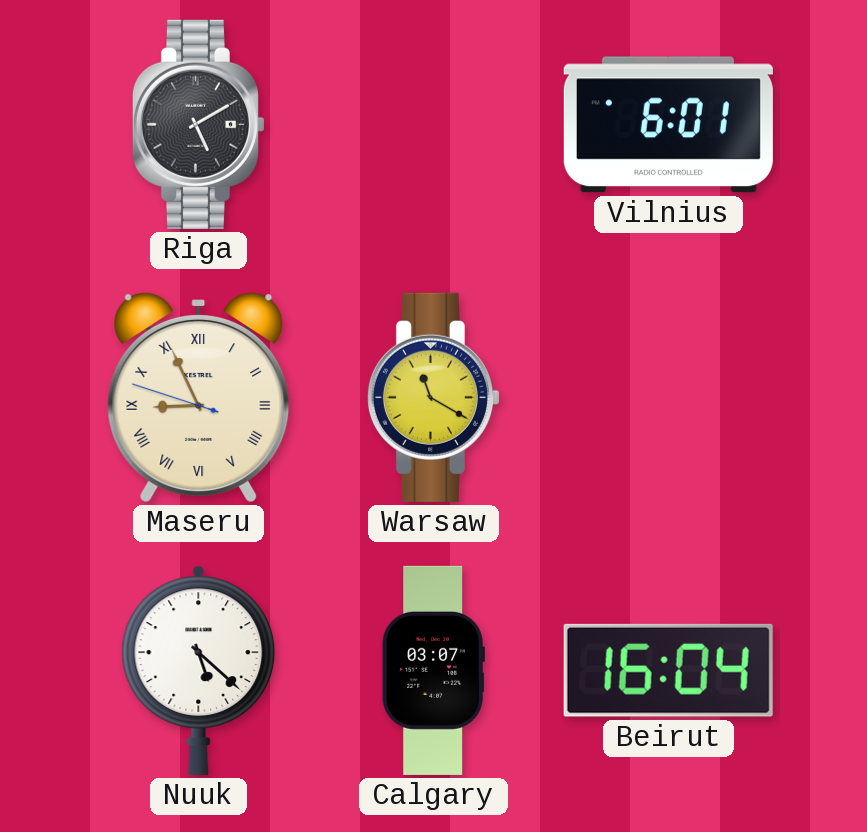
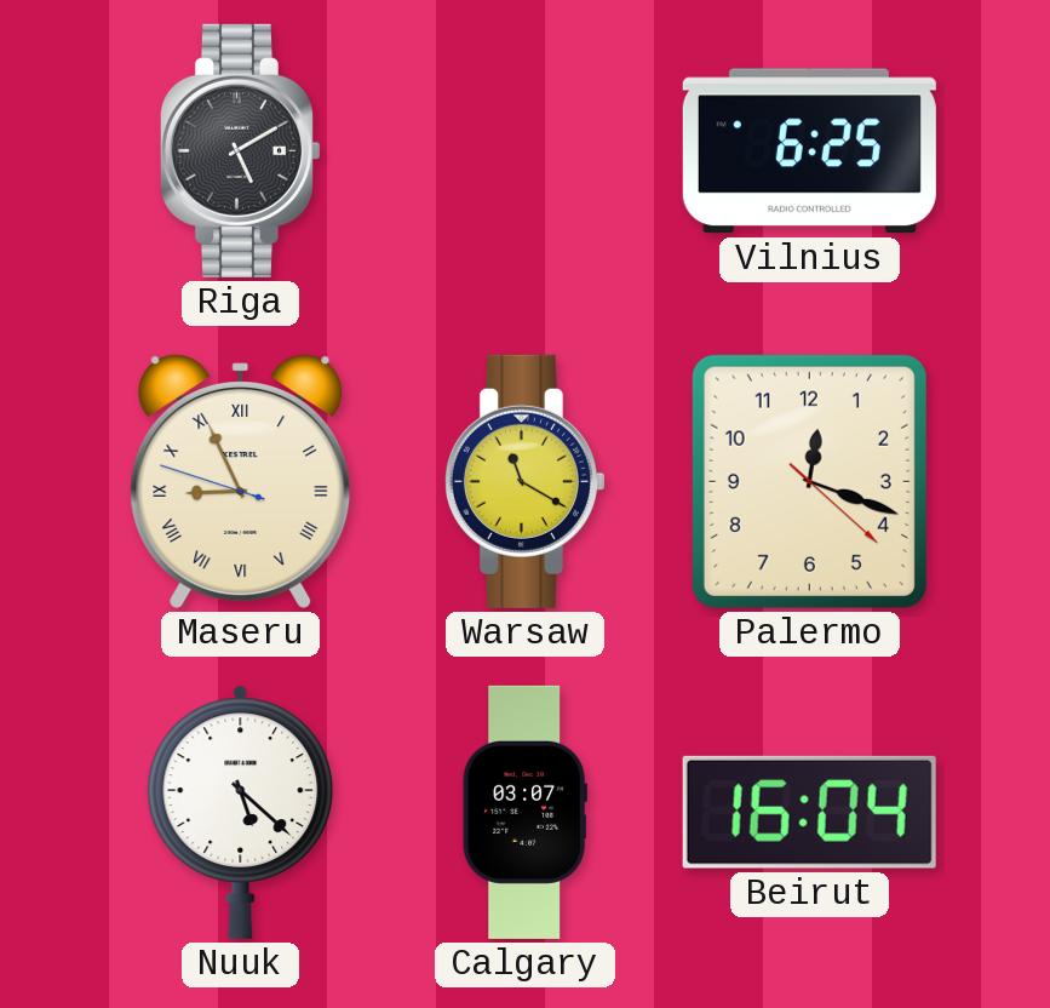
Vilnius: 6:01 -> 6:25 (809, 151)
Palermo: none -> 12:18 (809, 481)
